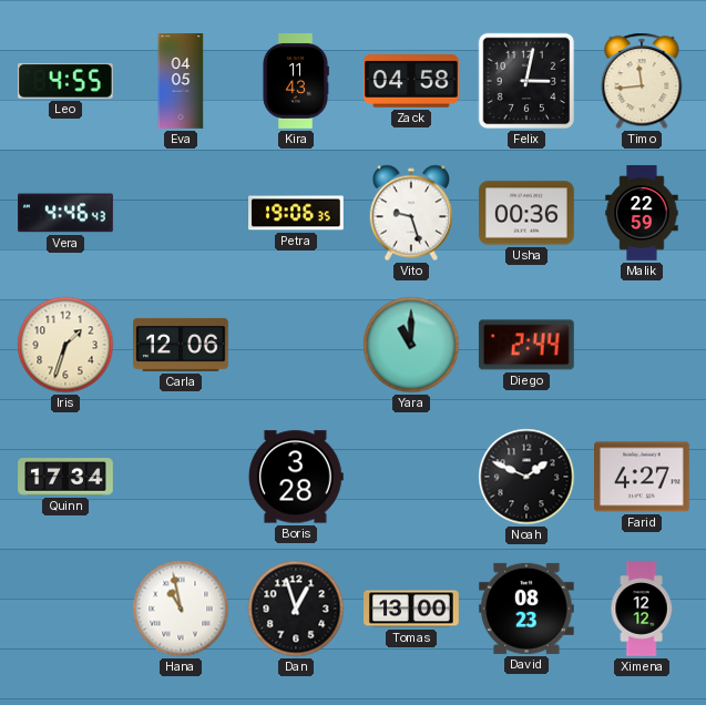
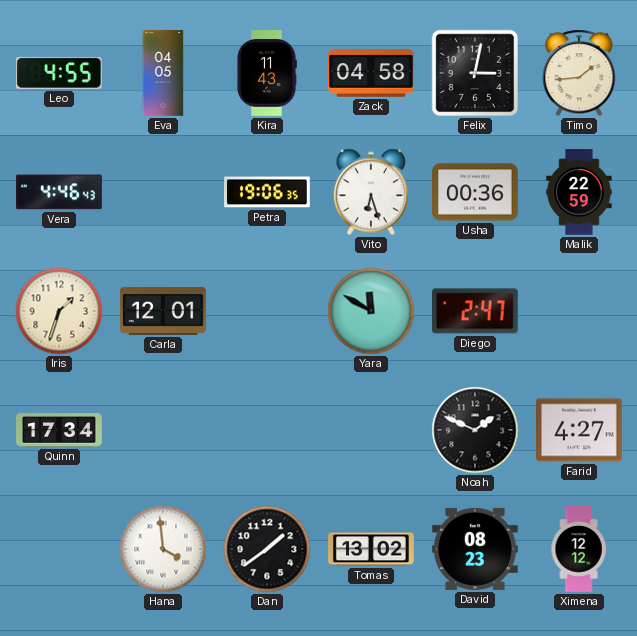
Timo: 11:44 -> 1:44 (579, 73)
Vito: 9:27 -> 6:27 (370, 192)
Carla: 12:06 -> 12:01 (163, 311)
Yara: 11:00 -> 11:50 (371, 311)
Diego: 2:44 -> 2:47 (475, 311)
Boris: 3:28 -> none (296, 477)
Hana: 10:58 -> 3:59 (163, 549)
Dan: 12:57 -> 1:39 (267, 549)
Tomas: 13:00 -> 13:02 (371, 549)
